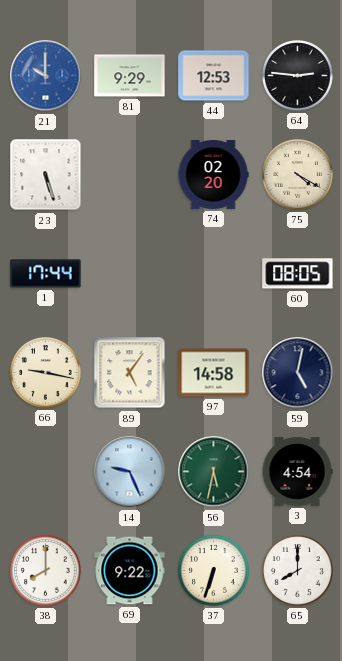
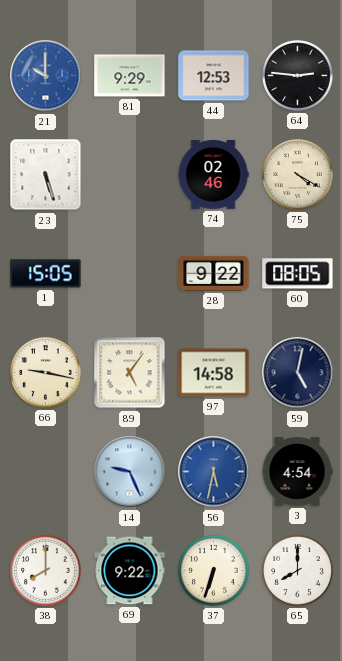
74: 02:20 -> 02:46 (213, 174)
1: 17:44 -> 15:05 (46, 274)
28: none -> 9:22 (214, 273)
56 dial: green -> blue (214, 472)
